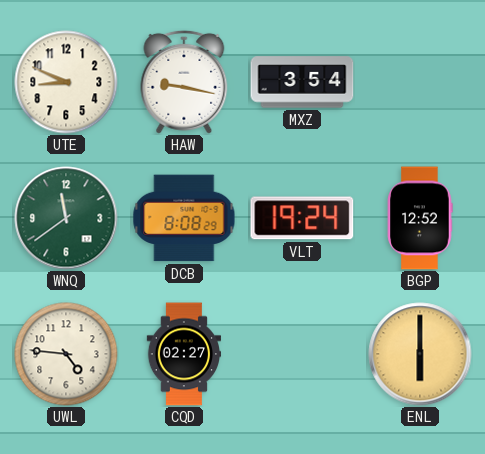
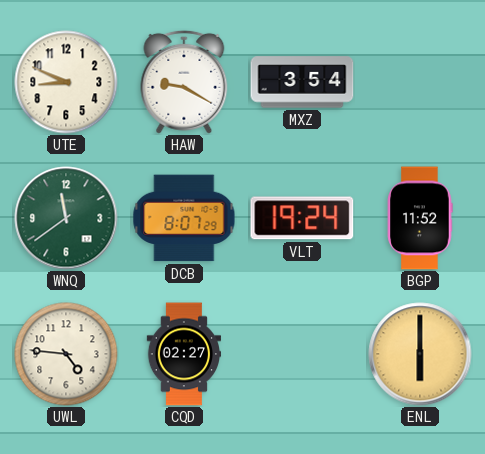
HAW: 9:17 -> 9:20 (184, 82)
DCB: 8:08 -> 8:07 (184, 218)
BGP: 12:52 -> 11:52 (420, 218)
